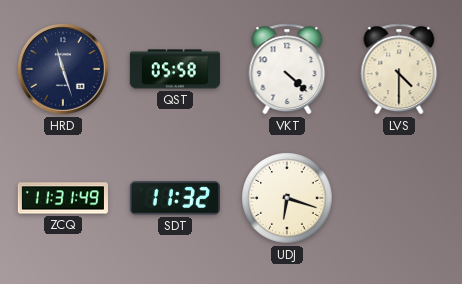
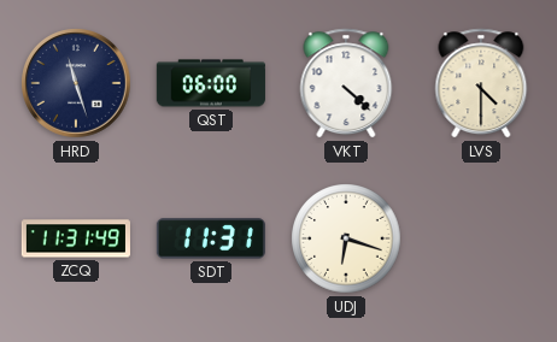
QST: 05:58 -> 06:00 (211, 83)
SDT: 11:32 -> 11:31 (211, 238)
